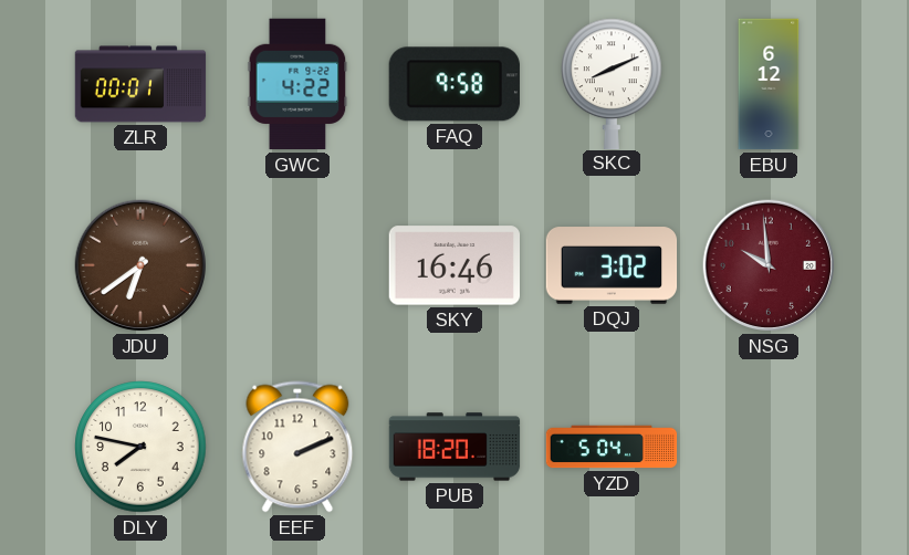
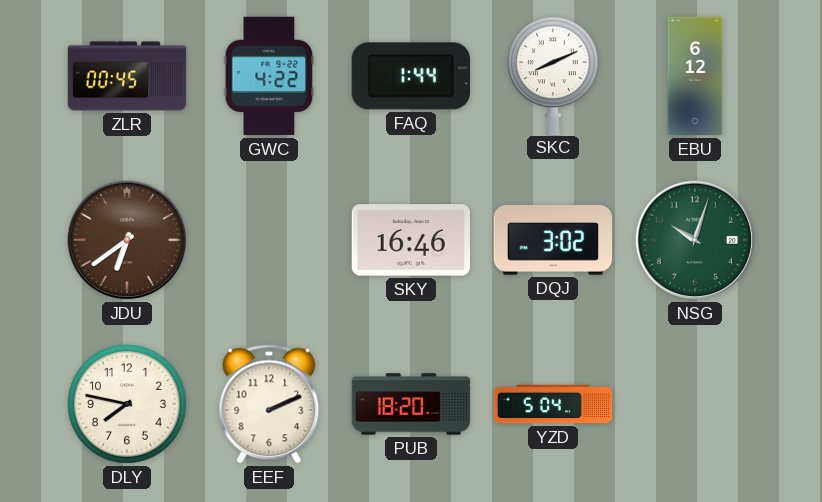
ZLR: 00:01 -> 00:45 (127, 76)
FAQ: 9:58 -> 1:44 (411, 76)
NSG: 9:59 -> 10:03 (695, 240)
NSG dial: burgundy -> green (695, 240)
